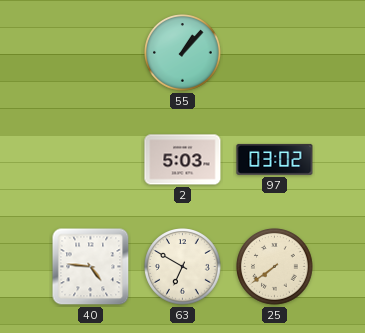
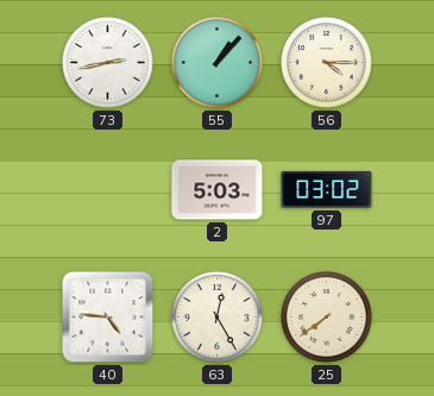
73: none -> 2:43 (108, 63)
56: none -> 4:15 (327, 63)
63: 6:50 -> 12:25 (218, 318)
